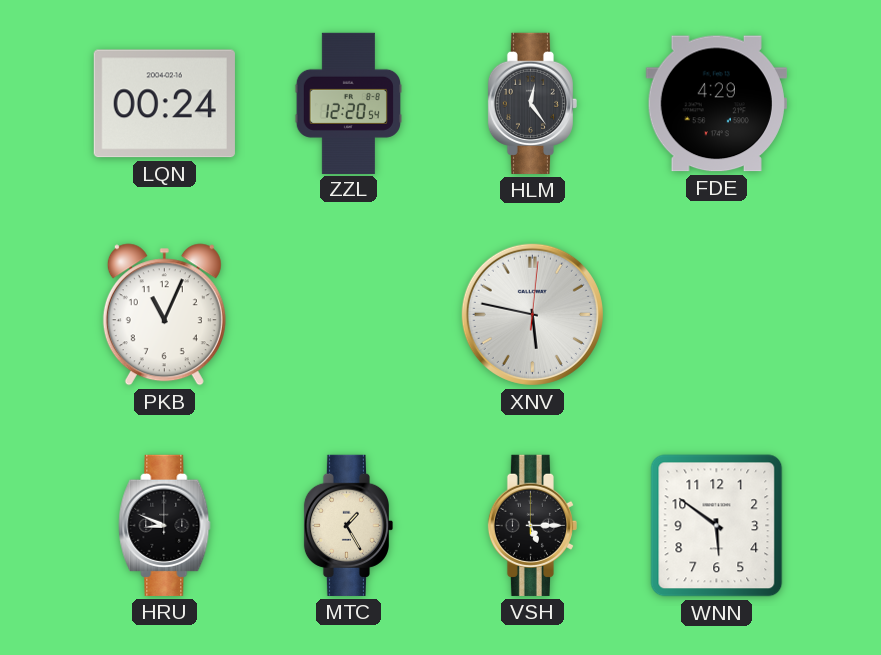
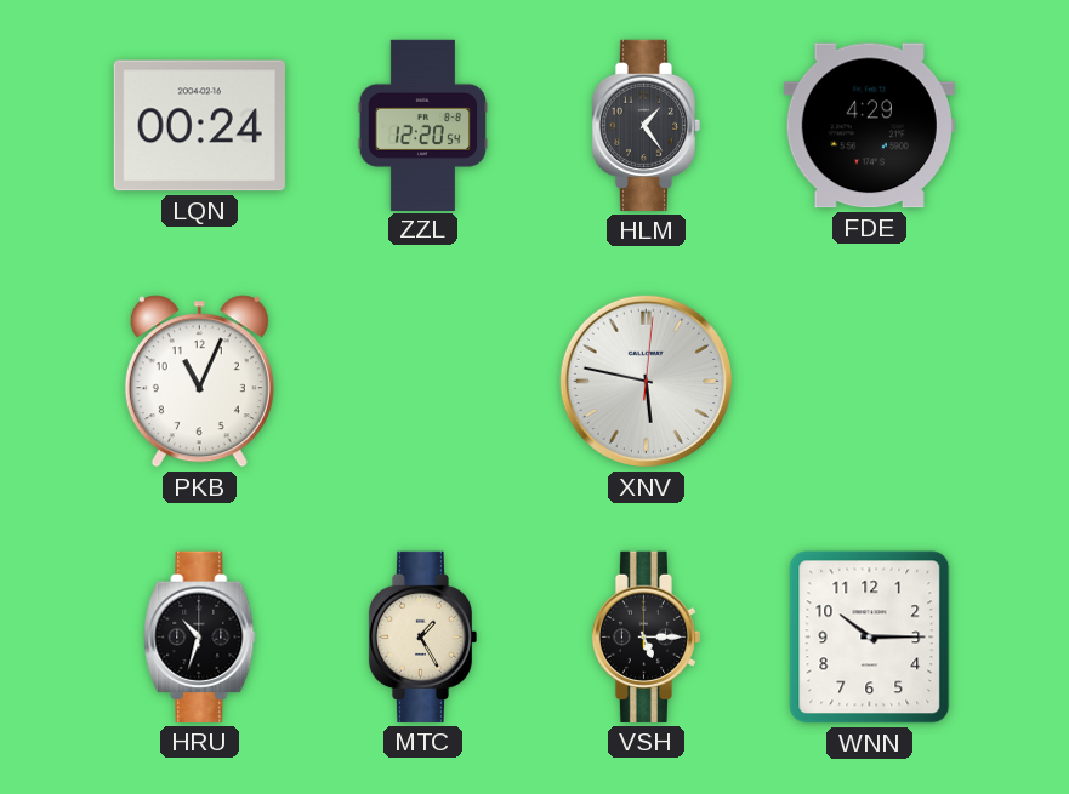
HLM: 12:24 -> 1:24 (646, 125)
HRU: 8:49 -> 10:33 (200, 636)
WNN: 5:51 -> 10:15 (870, 638)
